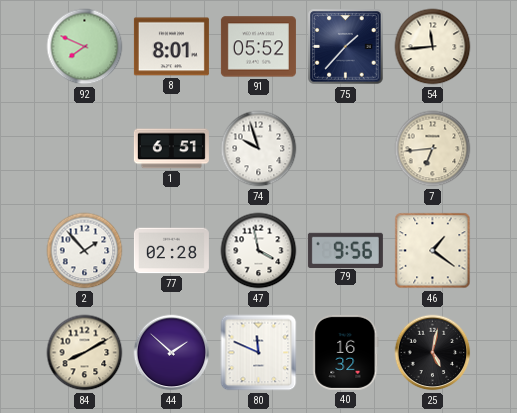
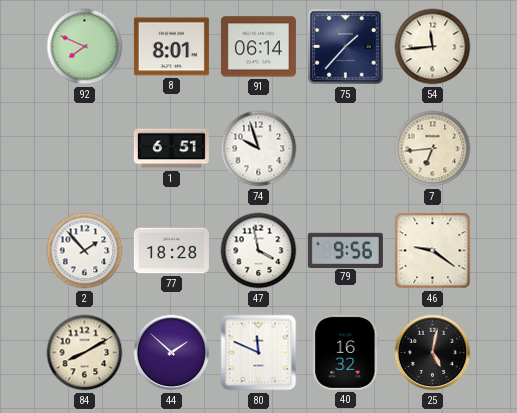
91: 05:52 -> 06:14 (258, 47)
77: 02:28 -> 18:28 (171, 251)
46: 1:21 -> 9:21 (433, 251)
